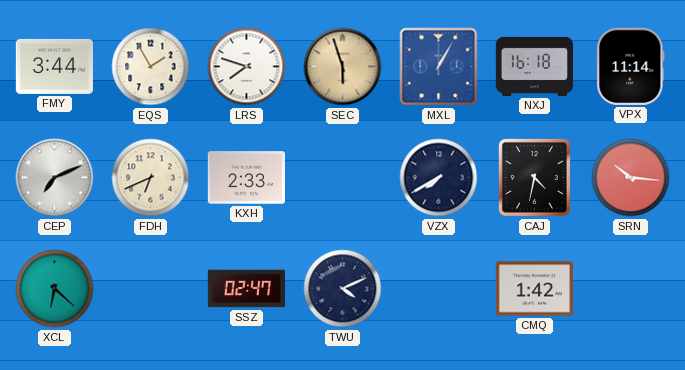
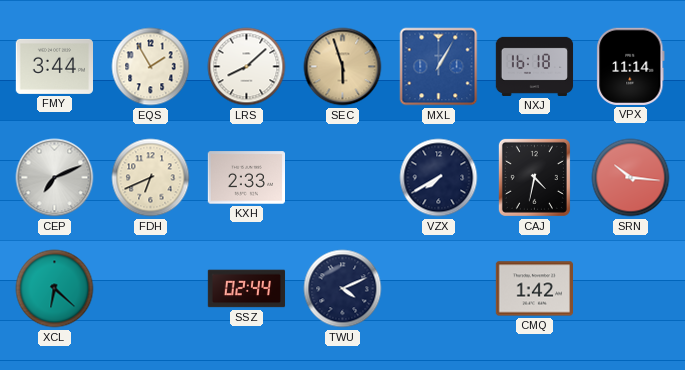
LRS: 7:48 -> 8:08 (247, 67)
SSZ: 02:47 -> 02:44 (247, 289)
